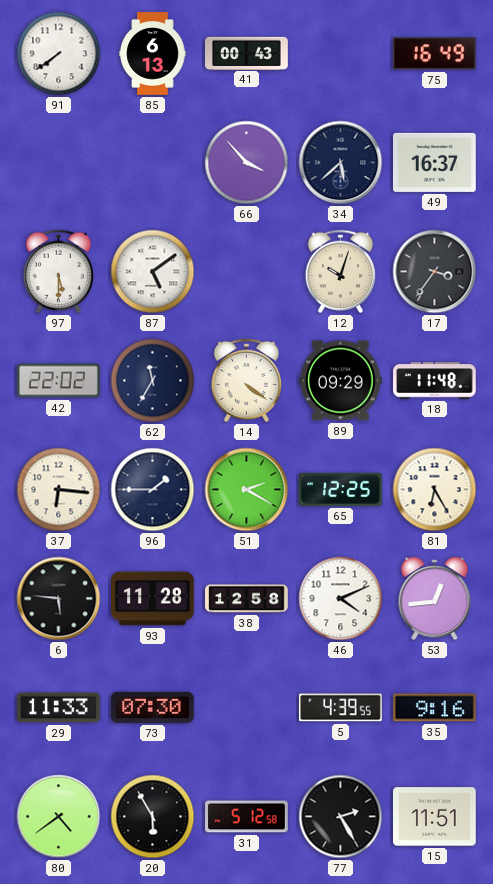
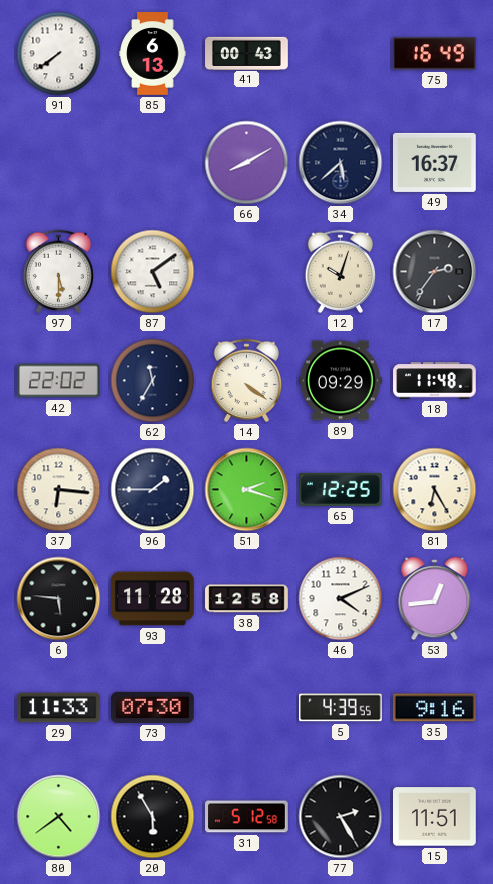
66: 3:53 -> 8:10 (247, 163)
17: 3:36 -> 2:36 (435, 272)
51: 2:20 -> 2:18 (247, 490)
